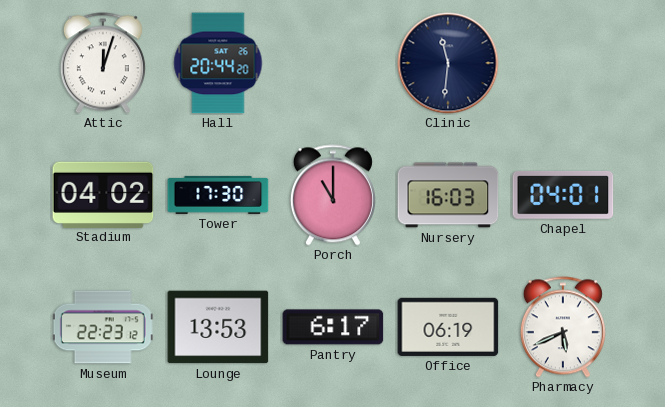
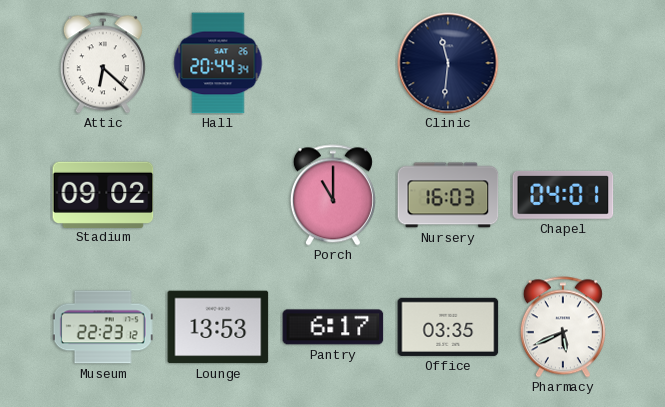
Attic: 12:03 -> 6:22 (103, 63)
Hall: 20:44:20 -> 20:44:34 (218, 63)
Stadium: 04:02 -> 09:02 (103, 194)
Tower: 17:30 -> none (218, 195)
Office: 06:19 -> 03:35 (448, 327)
